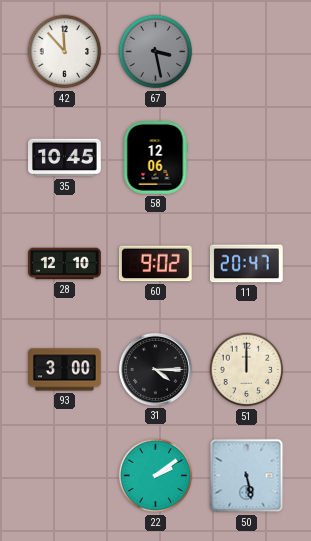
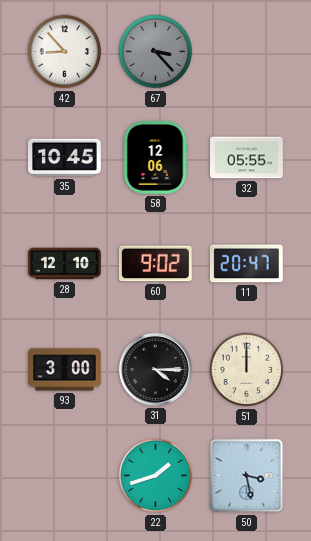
42: 11:53 -> 8:53 (65, 52)
67: 3:28 -> 3:23 (156, 52)
32: none -> 05:55 (247, 158)
22: 2:09 -> 1:42 (156, 476)
50: 5:28 -> 3:28 (247, 476)
